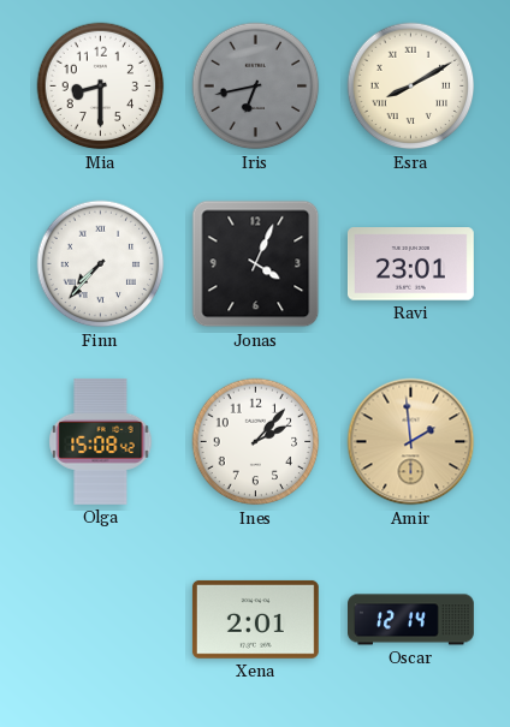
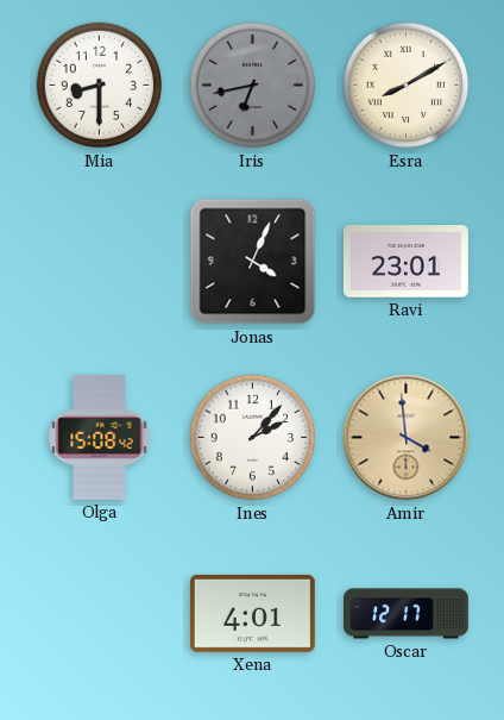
Finn: 7:37 -> none (101, 264)
Amir: 1:59 -> 3:59 (407, 438)
Xena: 2:01 -> 4:01 (252, 613)
Oscar: 12:14 -> 12:17 (407, 614)
